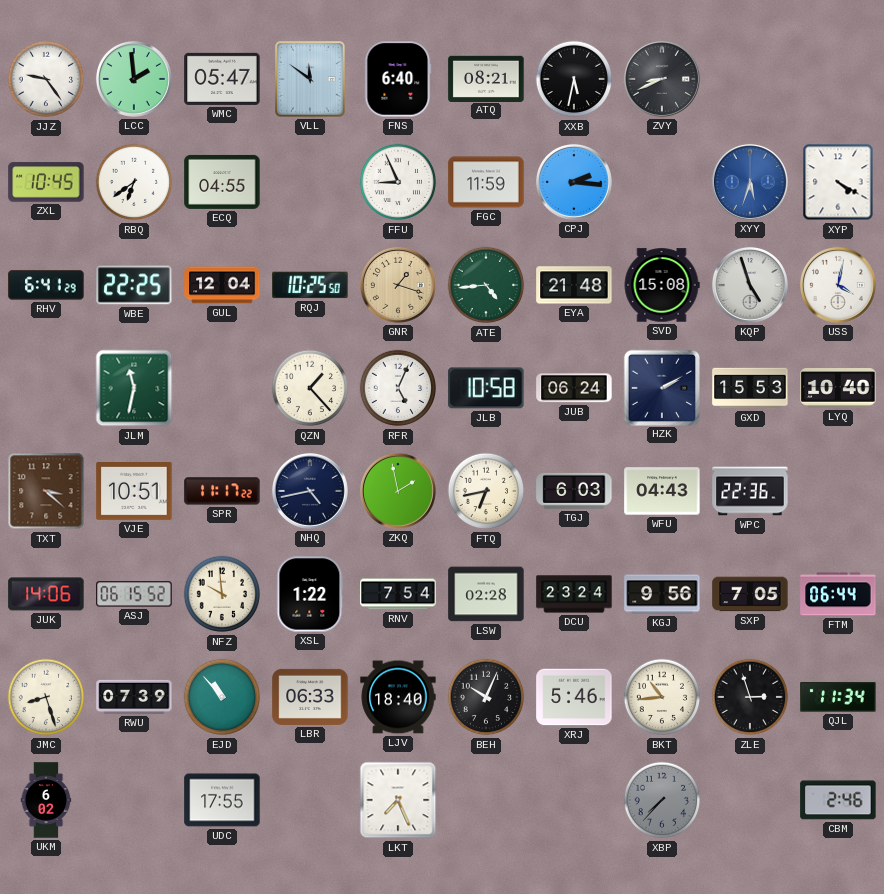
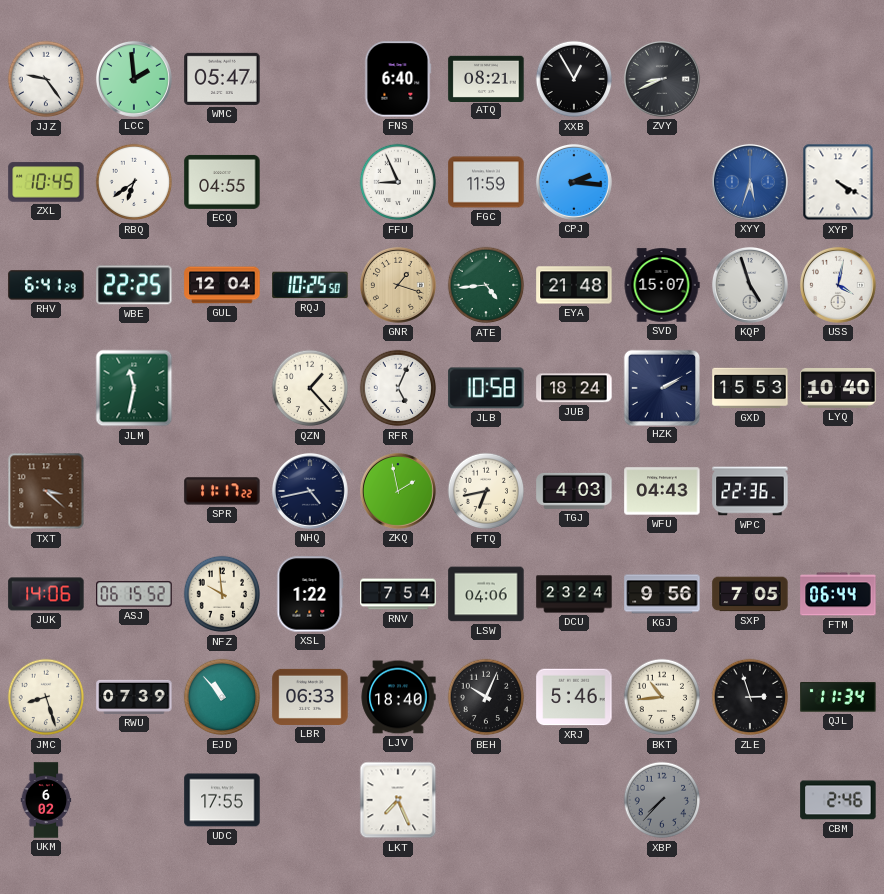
VLL: 11:51 -> none (311, 79)
XXB: 5:32 -> 12:55 (574, 79)
SVD: 15:08 -> 15:07 (662, 285)
JUB: 06:24 -> 18:24 (574, 388)
VJE: 10:51 -> none (134, 492)
TGJ: 6:03 -> 4:03 (574, 491)
LSW: 02:28 -> 04:06 (486, 594)
